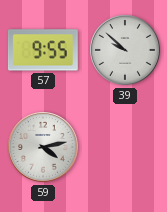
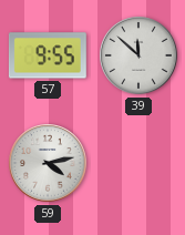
39: 9:52 -> 11:52 (138, 55)
